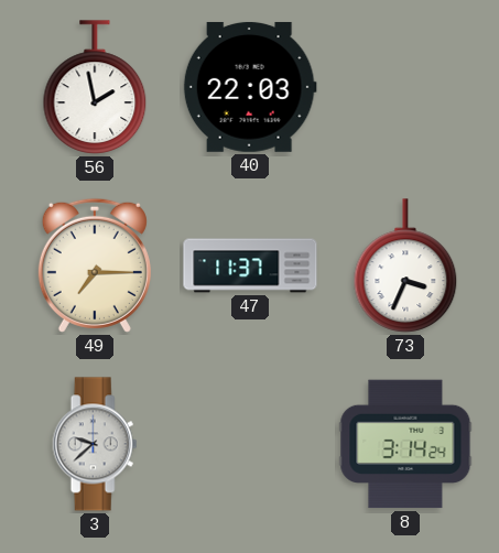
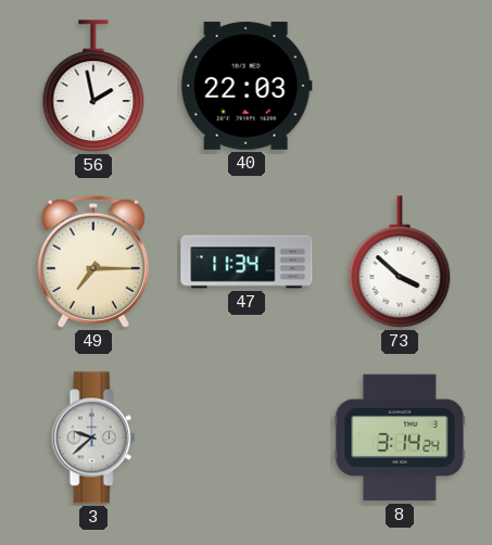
47: 11:37 -> 11:34 (247, 262)
73: 3:34 -> 3:52 (400, 262)
